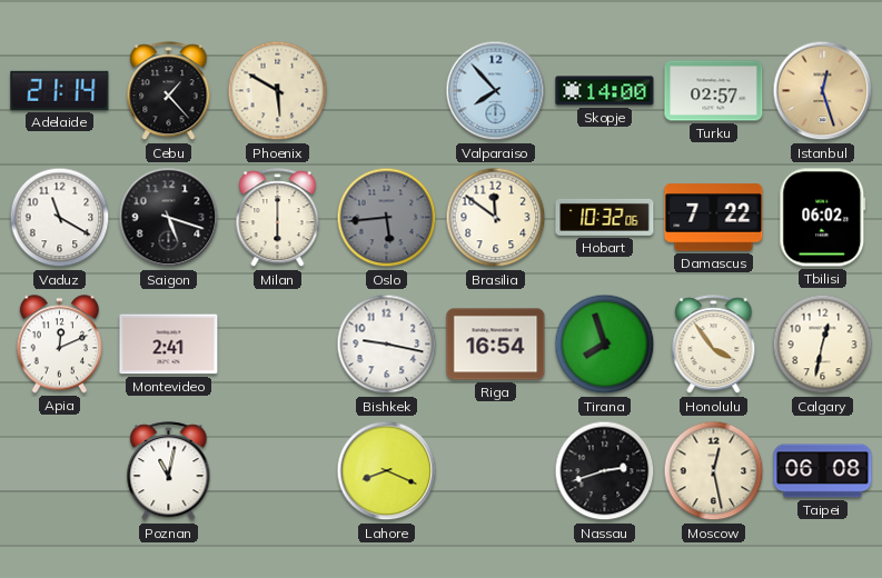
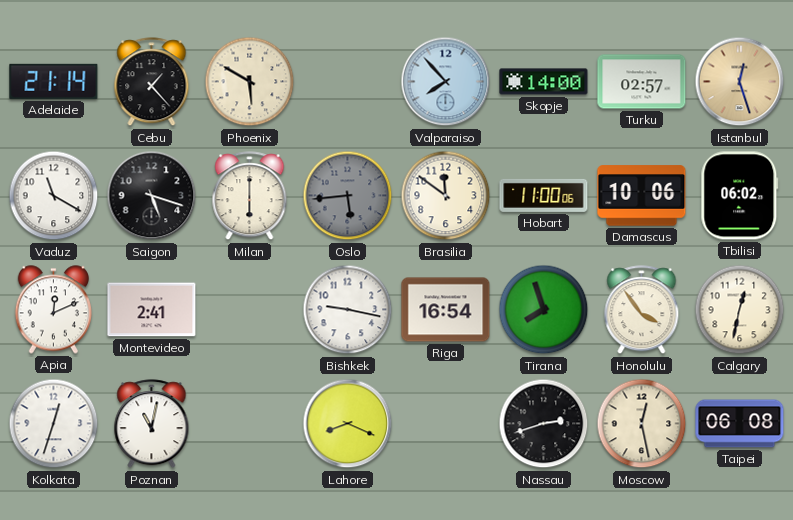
Hobart: 10:32 -> 11:00 (544, 195)
Damascus: 7:22 -> 10:06 (642, 196)
Kolkata: none -> 12:33 (54, 424)
